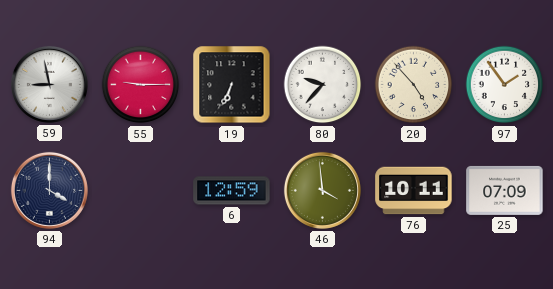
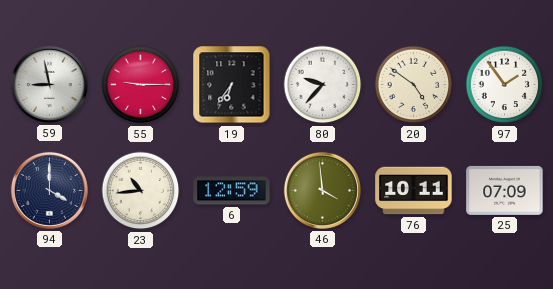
19: 6:34 -> 6:36 (232, 85)
20: 4:53 -> 4:51 (414, 85)
23: none -> 10:44 (141, 191)
